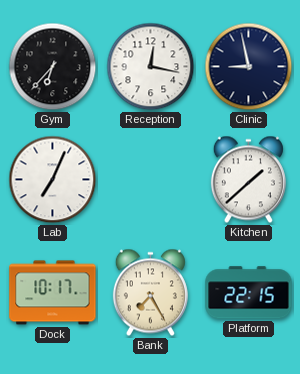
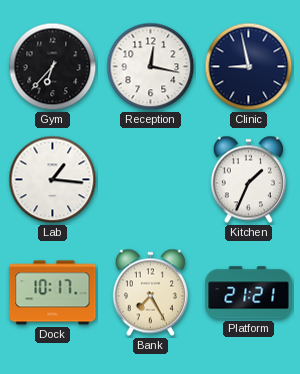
Lab: 7:04 -> 1:16 (53, 180)
Kitchen: 1:38 -> 1:34 (248, 180)
Platform: 22:15 -> 21:21 (249, 293)
